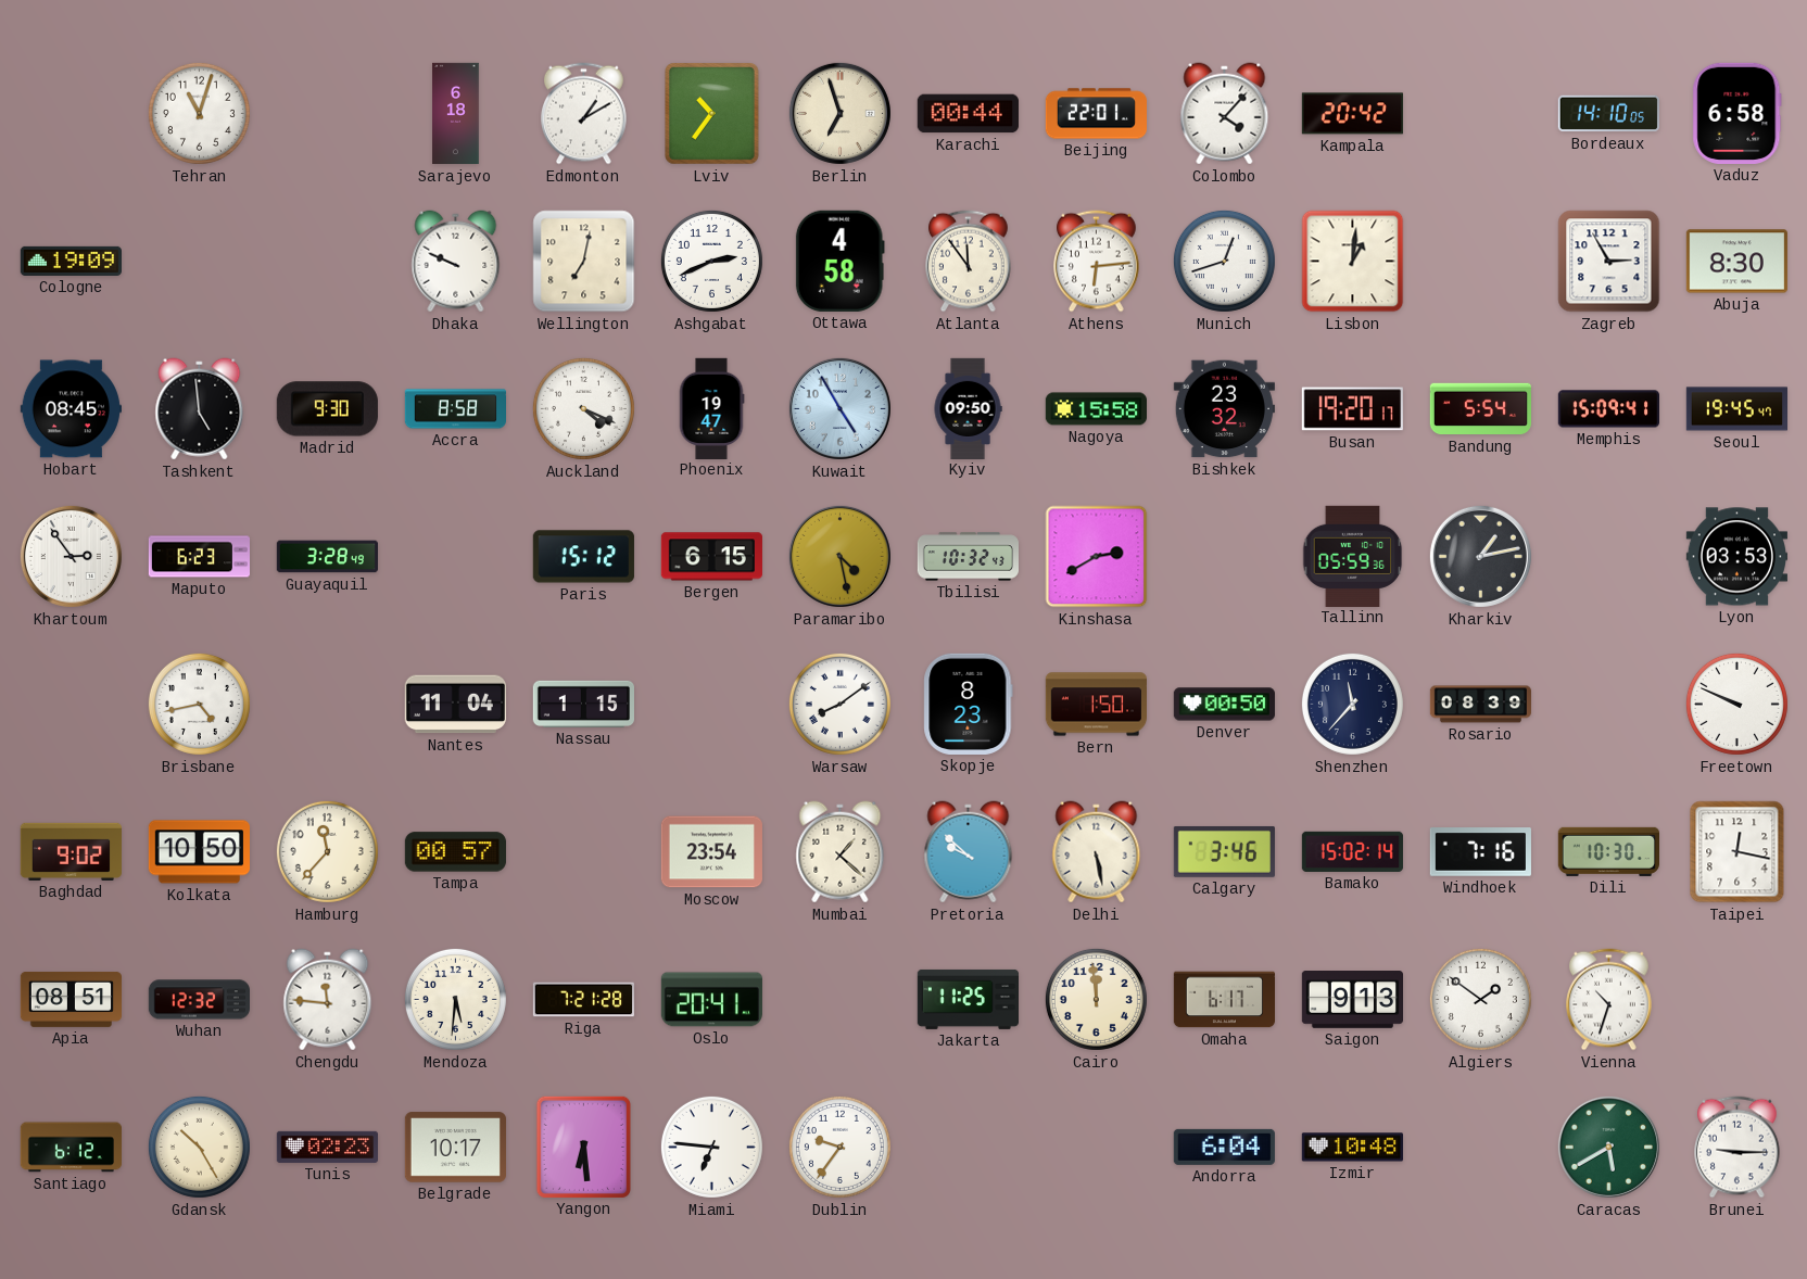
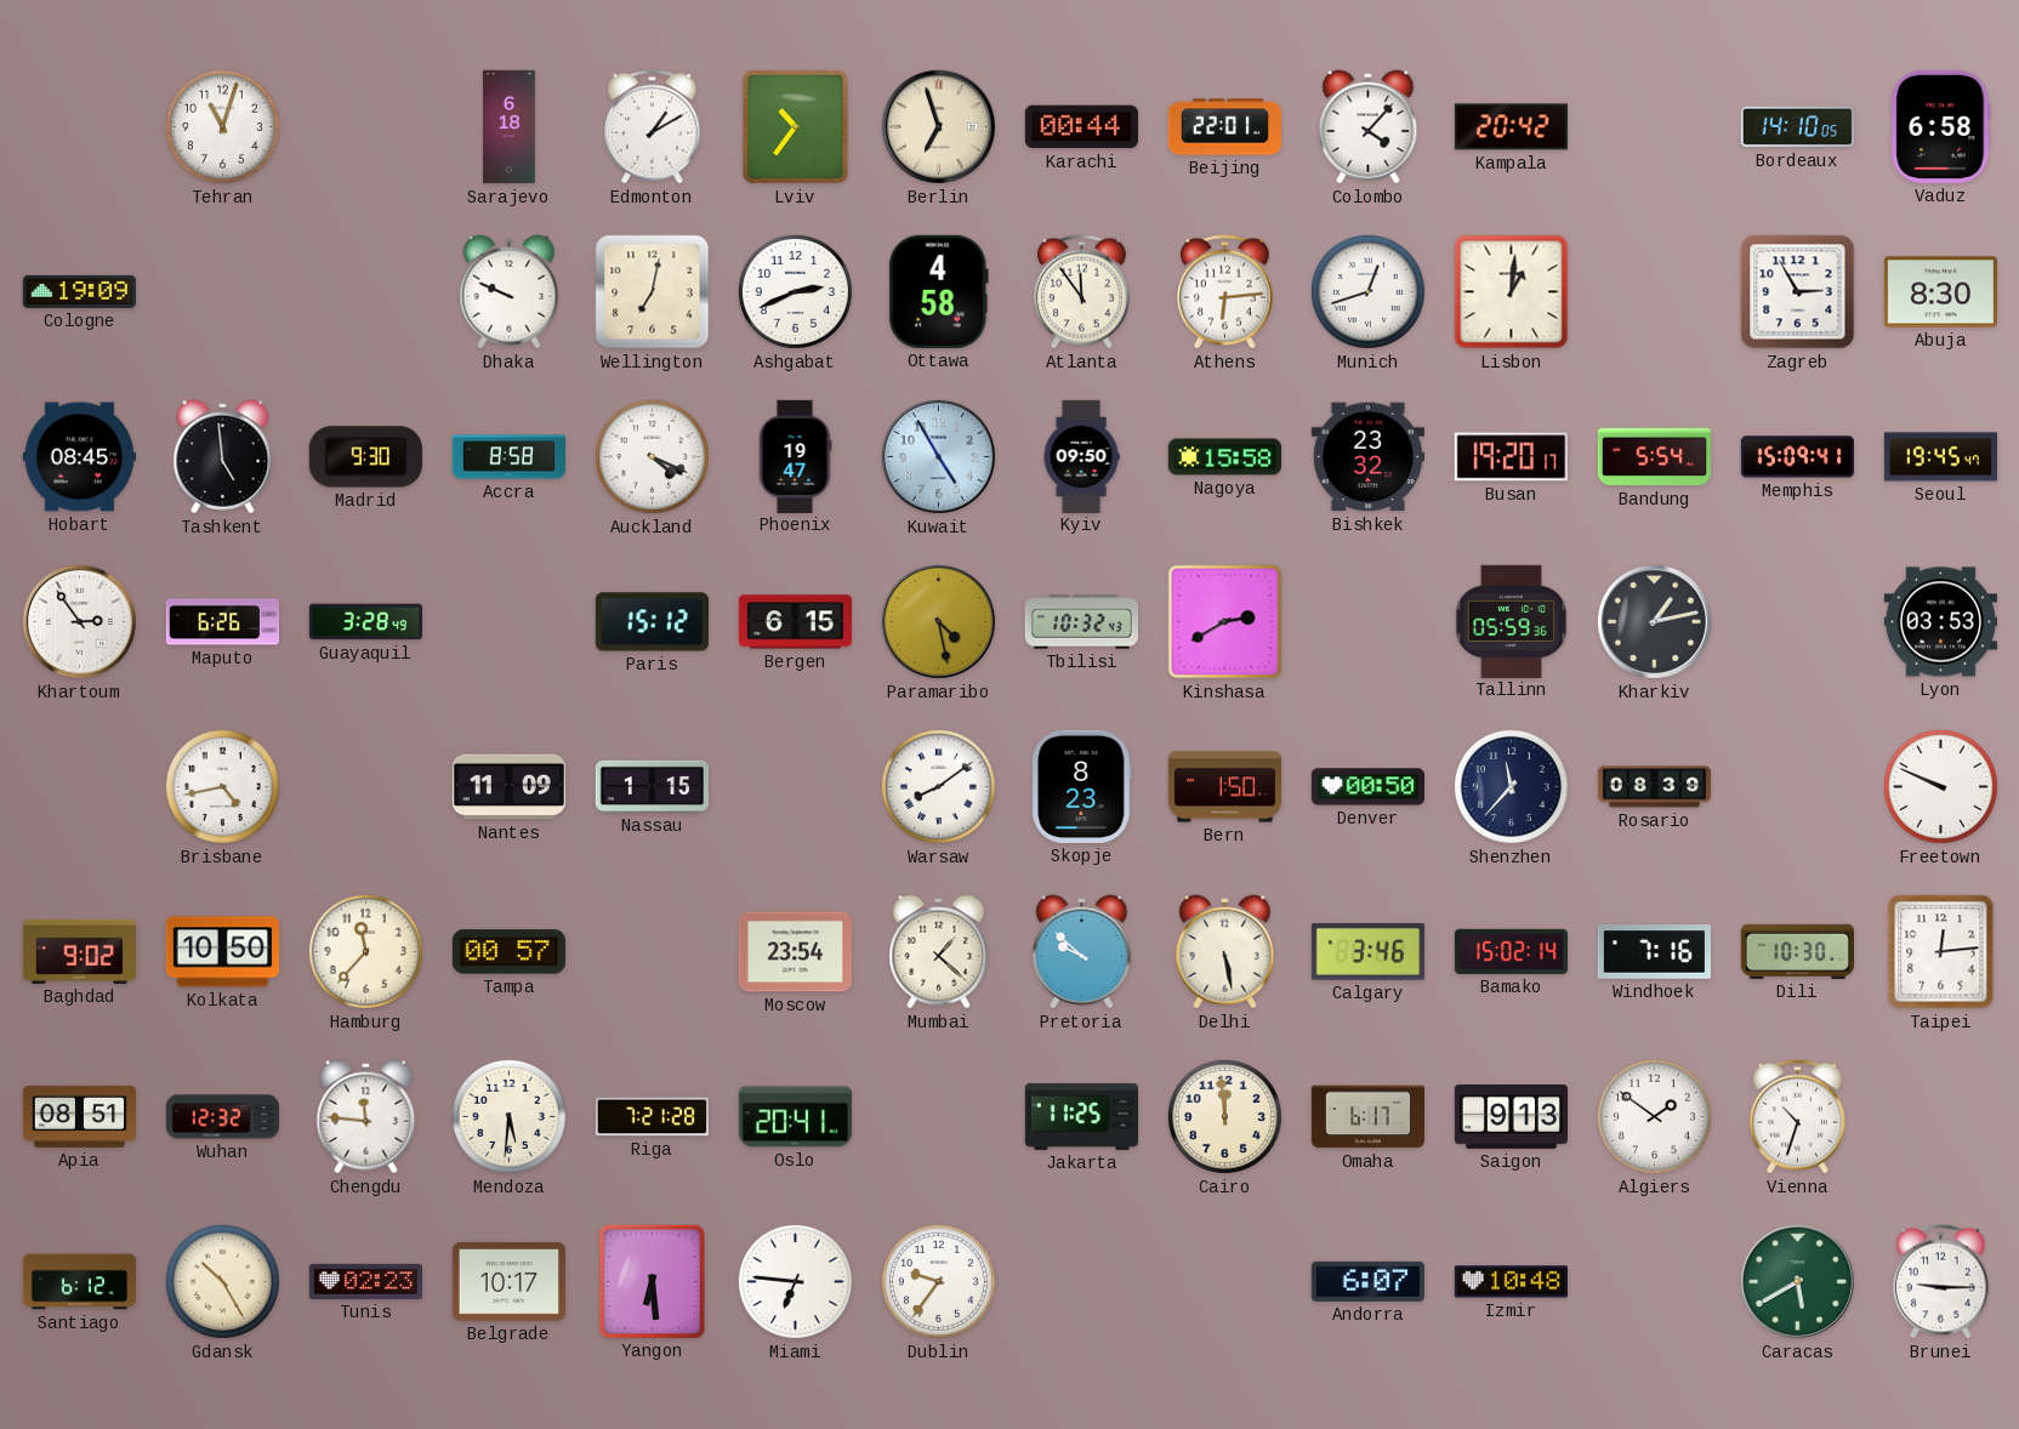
Maputo: 6:23 -> 6:26 (223, 622)
Nantes: 11:04 -> 11:09 (508, 787)
Taipei: 12:17 -> 12:14 (1941, 952)
Andorra: 6:04 -> 6:07 (1367, 1281)
